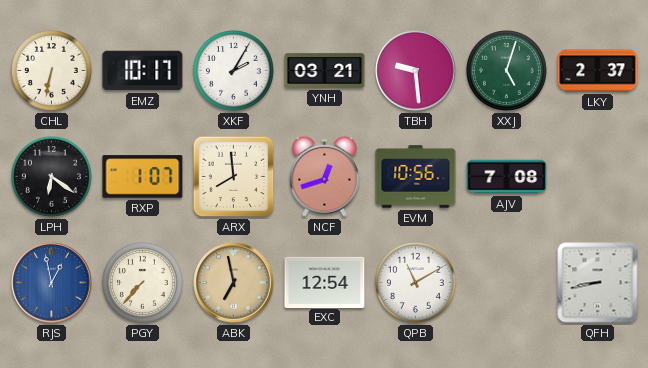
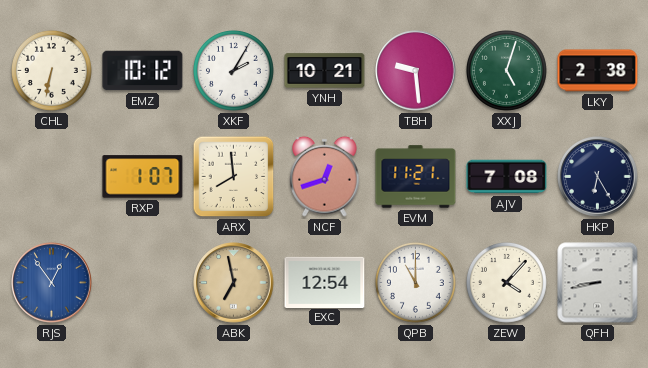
EMZ: 10:17 -> 10:12 (143, 71)
YNH: 03:21 -> 10:21 (325, 71)
LKY: 2:37 -> 2:38 (598, 71)
LPH: 6:21 -> none (51, 176)
EVM: 10:56 -> 11:21 (416, 177)
HKP: none -> 6:25 (598, 177)
RJS: 12:58 -> 12:54 (52, 283)
PGY: 7:37 -> none (142, 282)
QPB: 11:10 -> 11:00 (415, 282)
ZEW: none -> 4:07 (506, 282)
